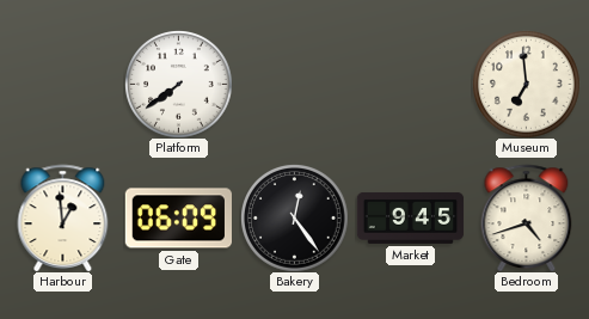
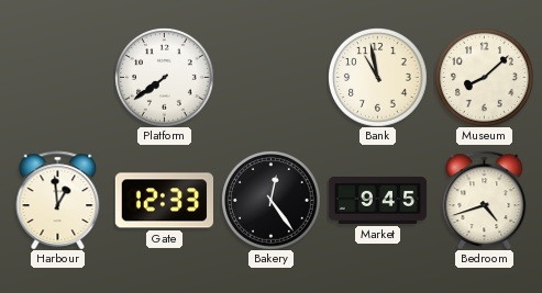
Bank: none -> 10:58 (378, 78)
Museum: 6:59 -> 8:08 (485, 78)
Gate: 06:09 -> 12:33 (164, 201)
